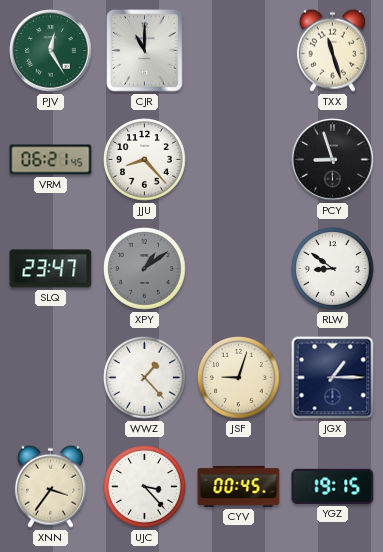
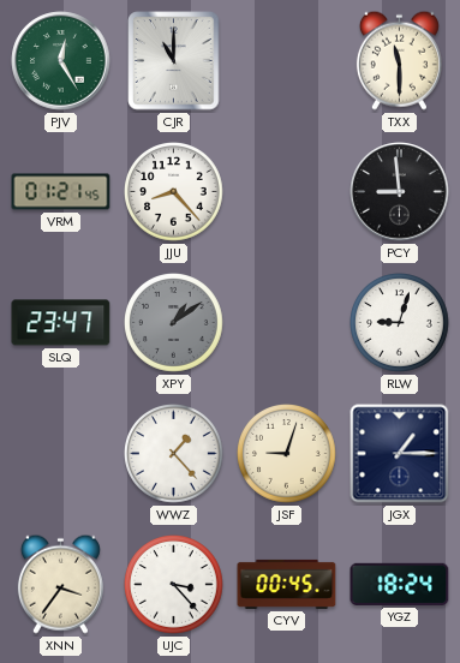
TXX: 11:27 -> 11:30 (399, 60)
VRM: 06:21 -> 01:21 (61, 192)
PCY: 8:57 -> 8:59 (400, 192)
RLW: 8:51 -> 9:03 (400, 323)
YGZ: 19:15 -> 18:24 (400, 584)
